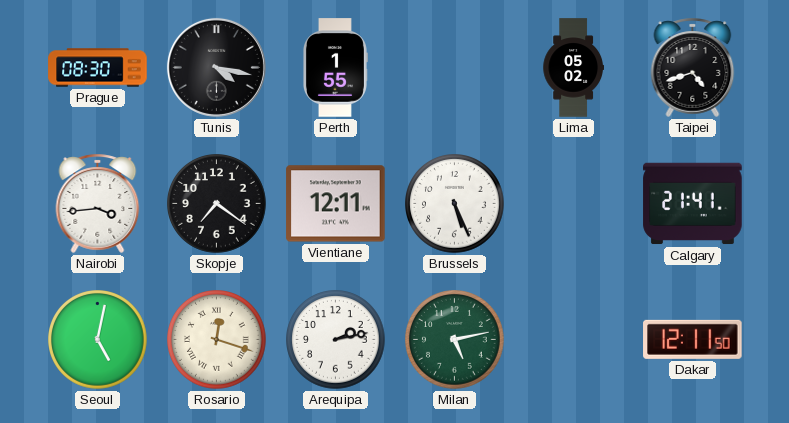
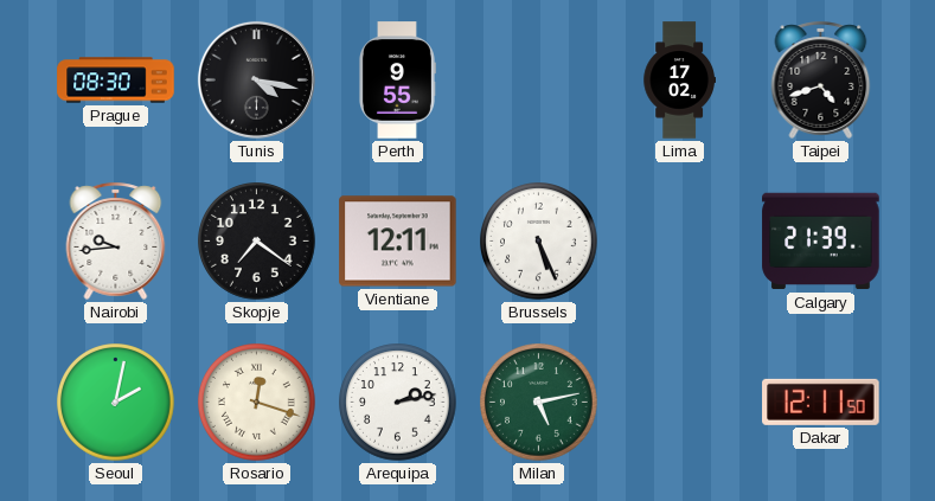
Perth: 1:55 -> 9:55 (397, 81)
Lima: 05:02 -> 17:02 (679, 81)
Nairobi: 3:44 -> 9:44 (116, 240)
Calgary: 21:41 -> 21:39 (821, 242)
Seoul: 5:02 -> 2:02 (116, 403)
